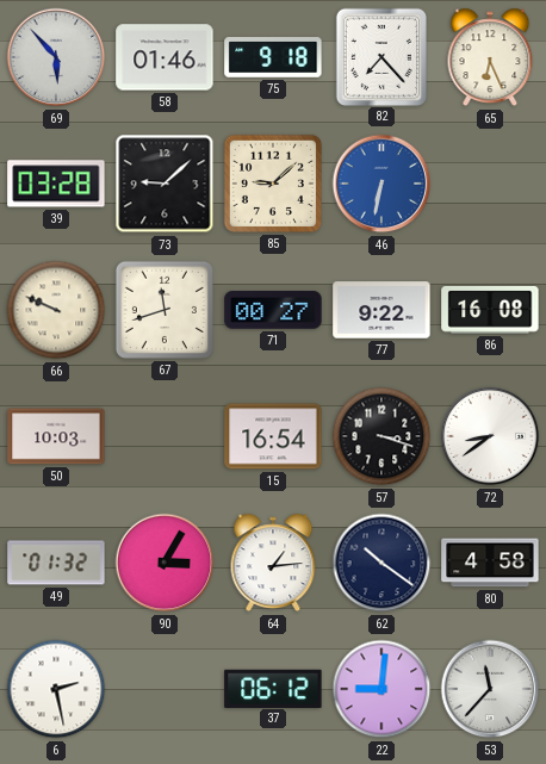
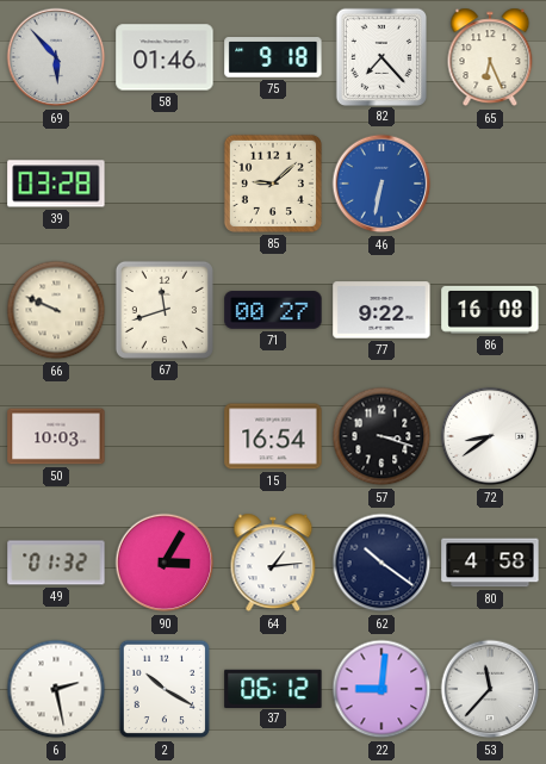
73: 9:08 -> none (165, 184)
2: none -> 10:20 (165, 689)
